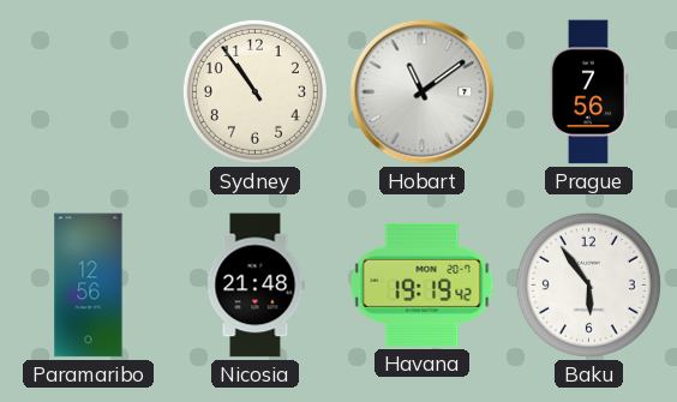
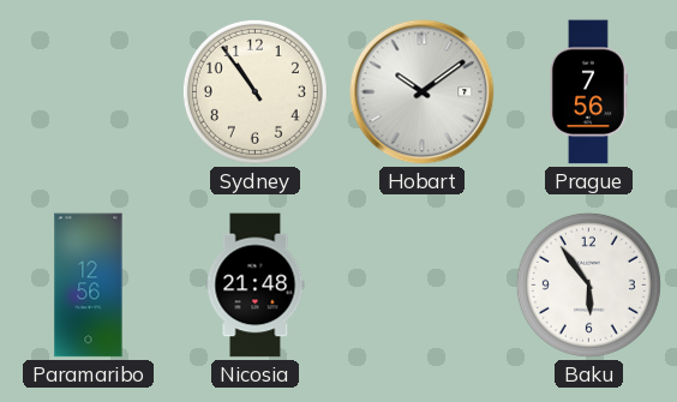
Hobart: 11:09 -> 10:09 (423, 92)
Havana: 19:19 -> none (423, 284)
